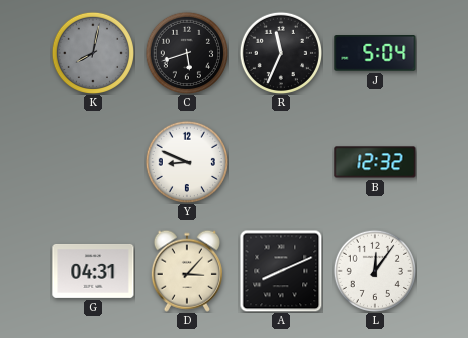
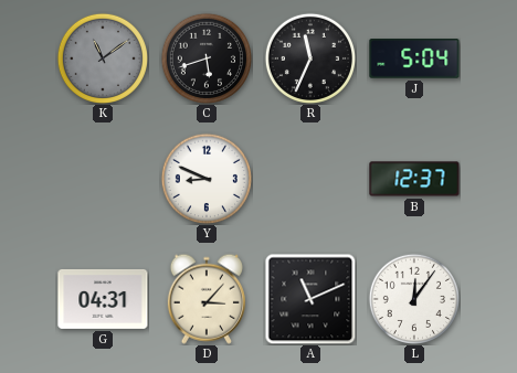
K: 8:02 -> 11:09 (102, 57)
B: 12:32 -> 12:37 (414, 179)
A: 8:11 -> 11:11 (310, 299)
